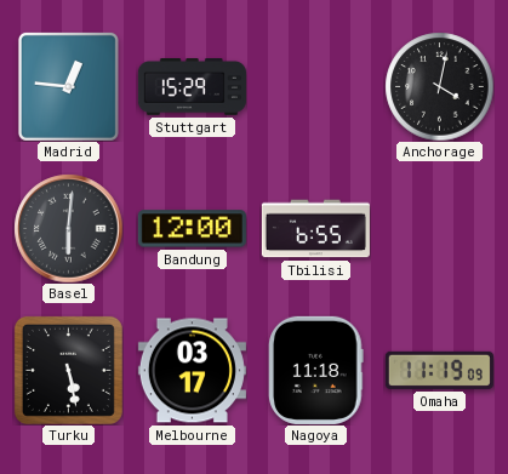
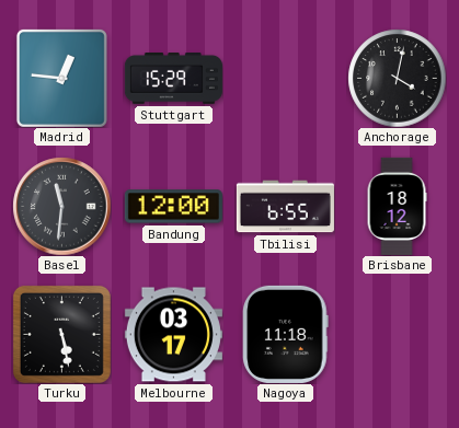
Basel: 6:01 -> 11:31 (61, 206)
Brisbane: none -> 18:12 (397, 206)
Omaha: 11:19 -> none (439, 370)
